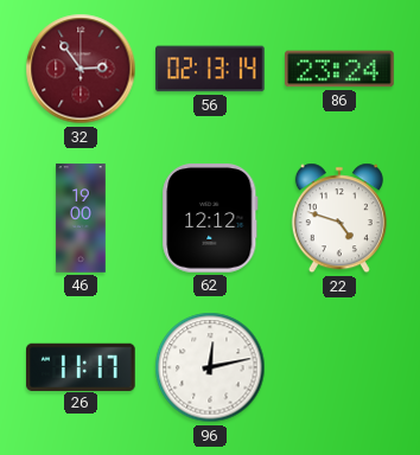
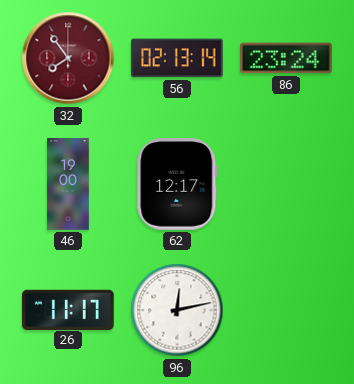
32: 2:54 -> 7:54 (68, 58)
62: 12:12 -> 12:17 (177, 184)
22: 4:48 -> none (339, 218)
